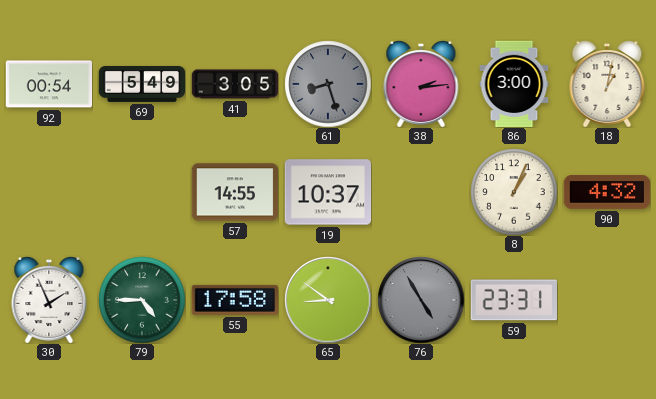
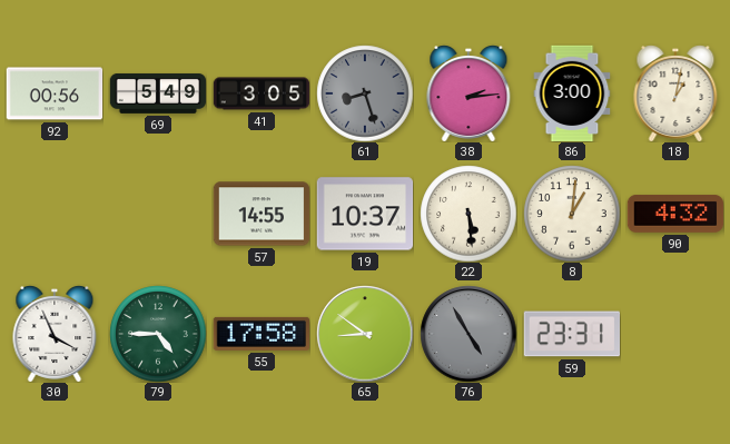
92: 00:54 -> 00:56 (55, 93)
22: none -> 5:29 (468, 214)
8: 1:04 -> 1:01 (572, 214)
30: 1:56 -> 3:56 (55, 334)
